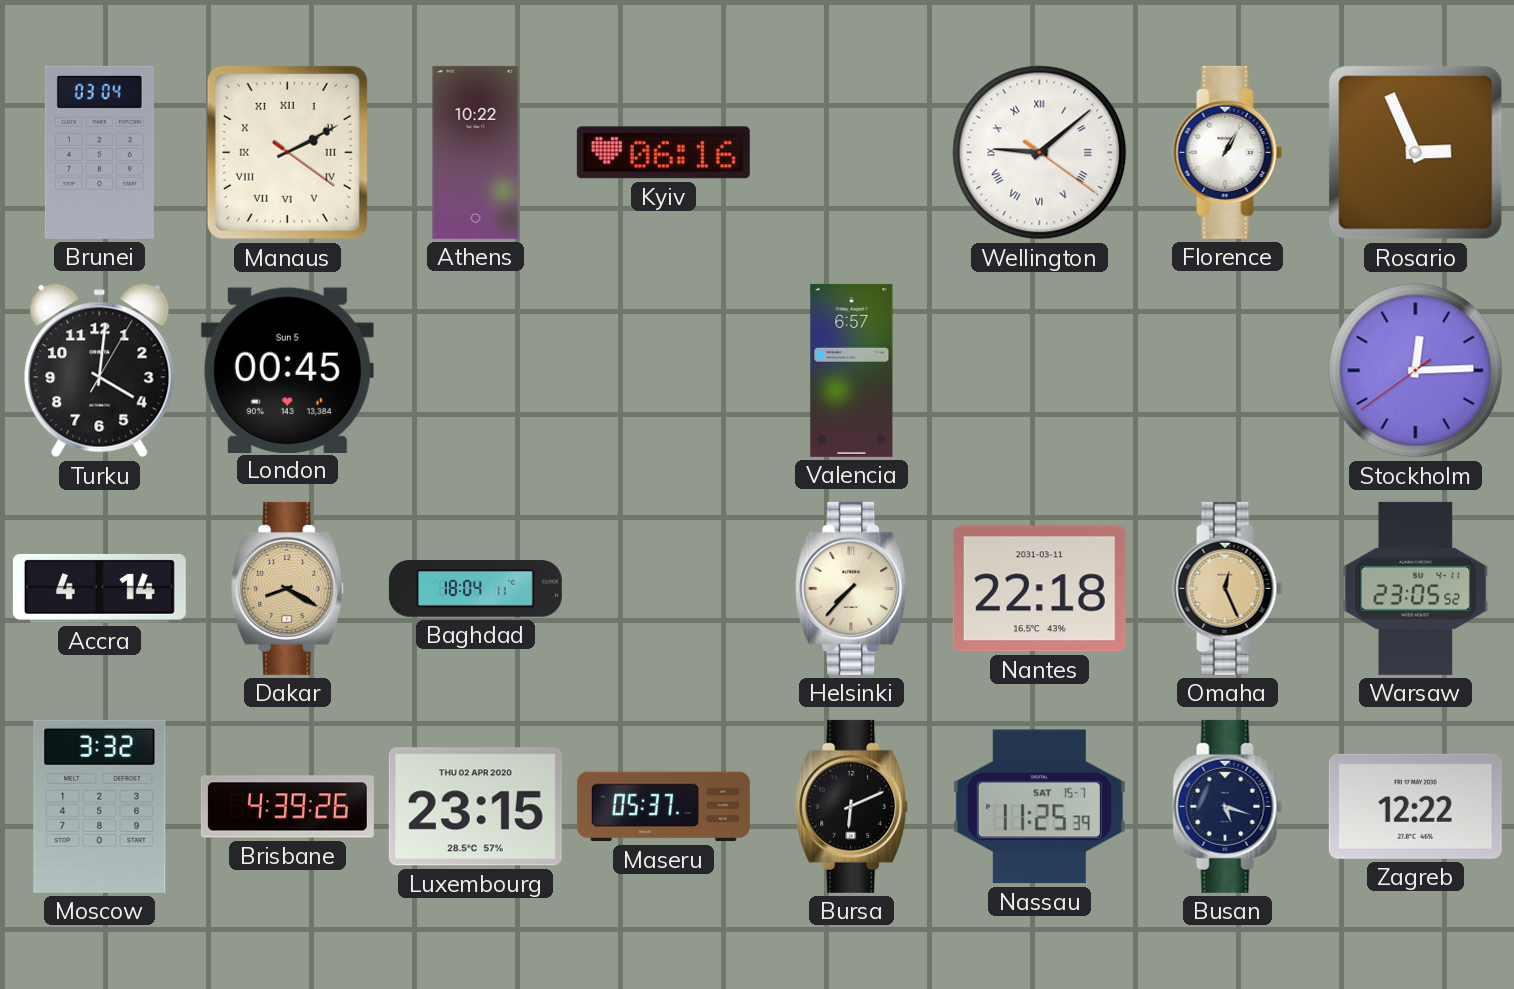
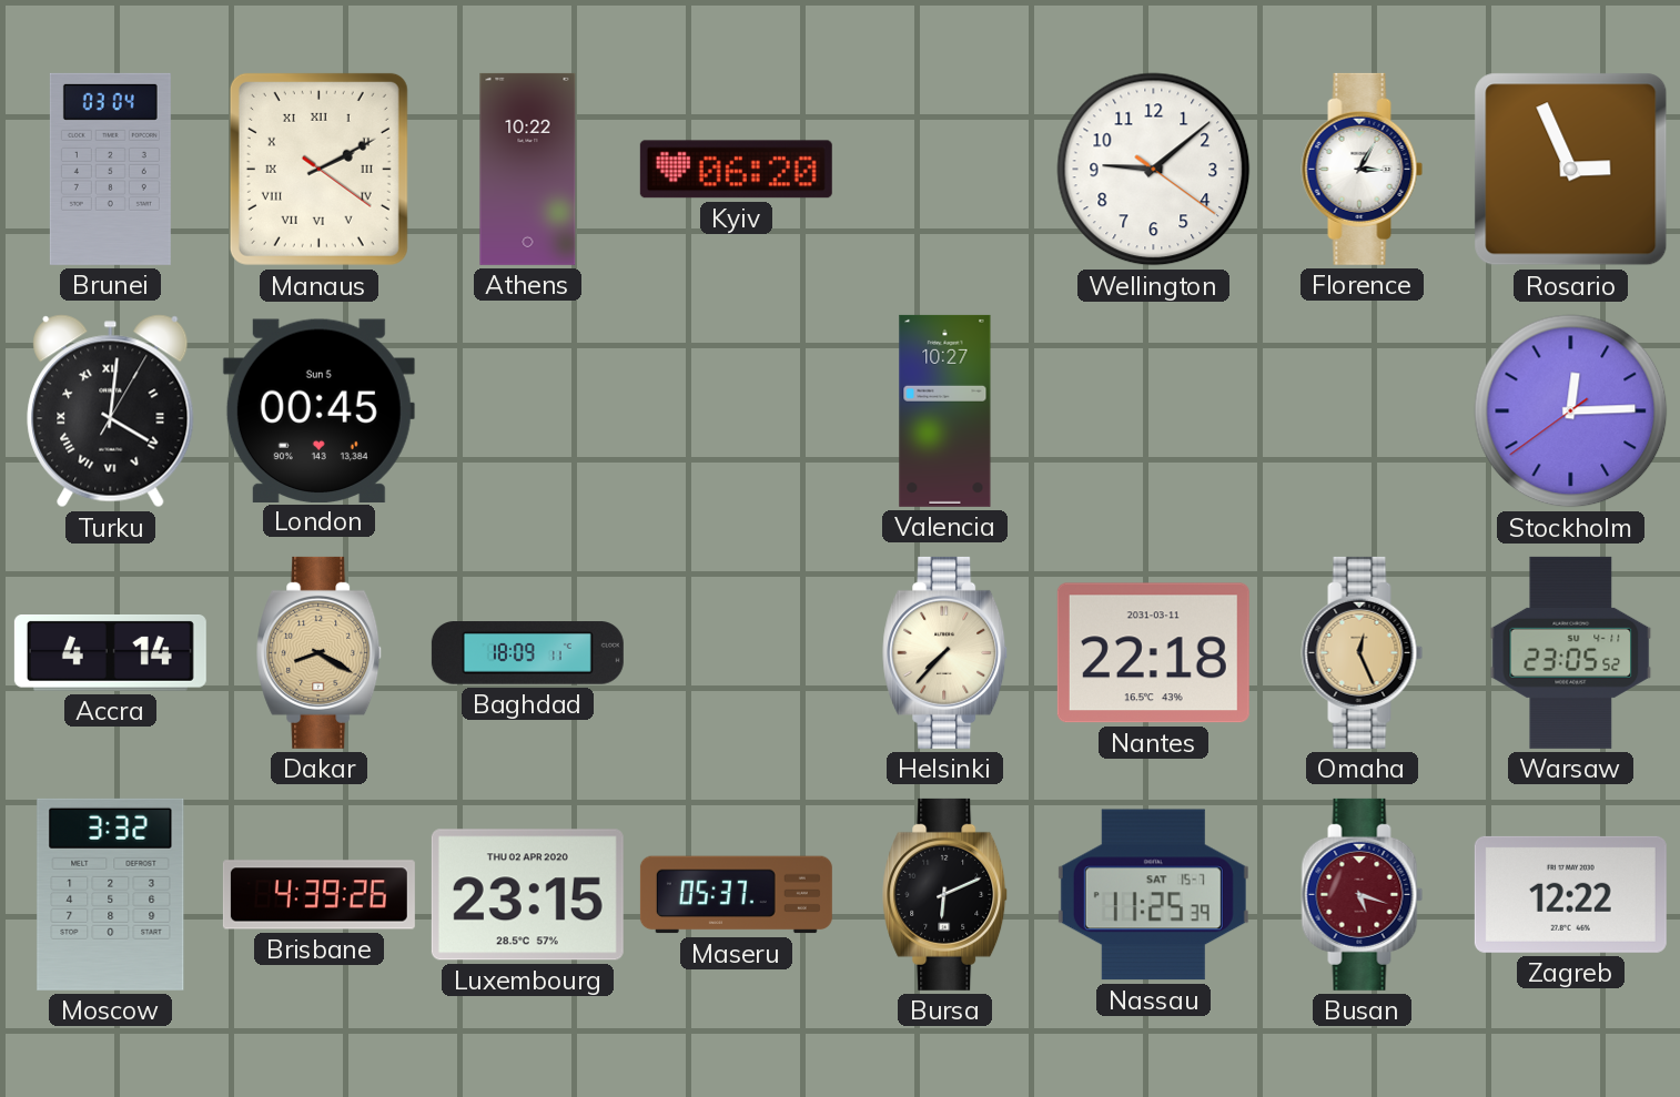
Kyiv: 06:16 -> 06:20 (736, 170)
Wellington numerals: Roman -> Arabic (1154, 170)
Florence: 1:05 -> 3:05 (1363, 169)
Turku numerals: Arabic -> Roman (111, 412)
Valencia: 6:57 -> 10:27 (945, 410)
Baghdad: 18:04 -> 18:09 (527, 653)
Busan dial: navy -> burgundy (1363, 894)
